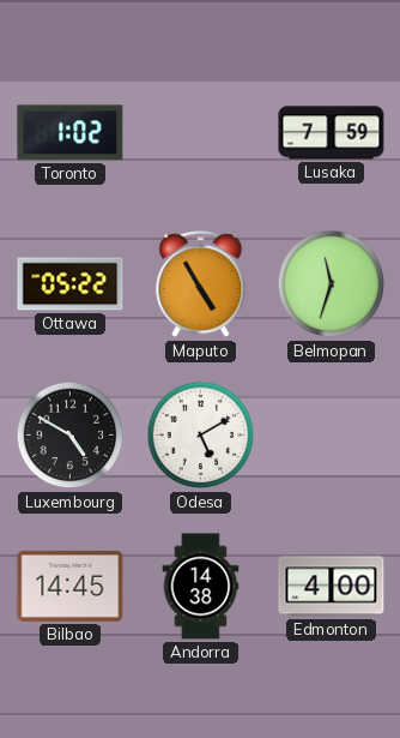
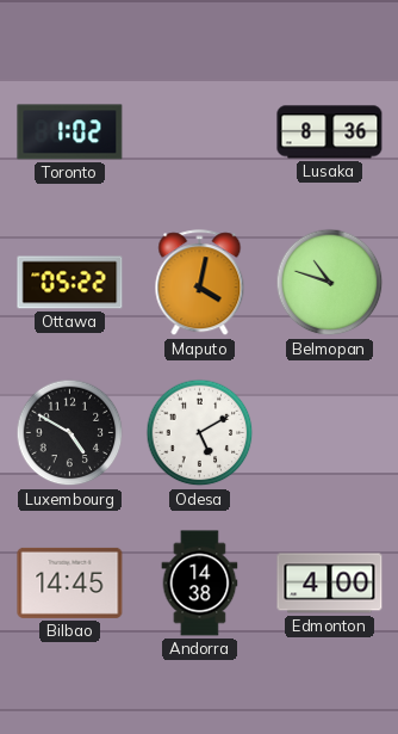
Lusaka: 7:59 -> 8:36 (330, 132)
Maputo: 4:55 -> 4:02 (200, 283)
Belmopan: 11:33 -> 10:48 (330, 283)
